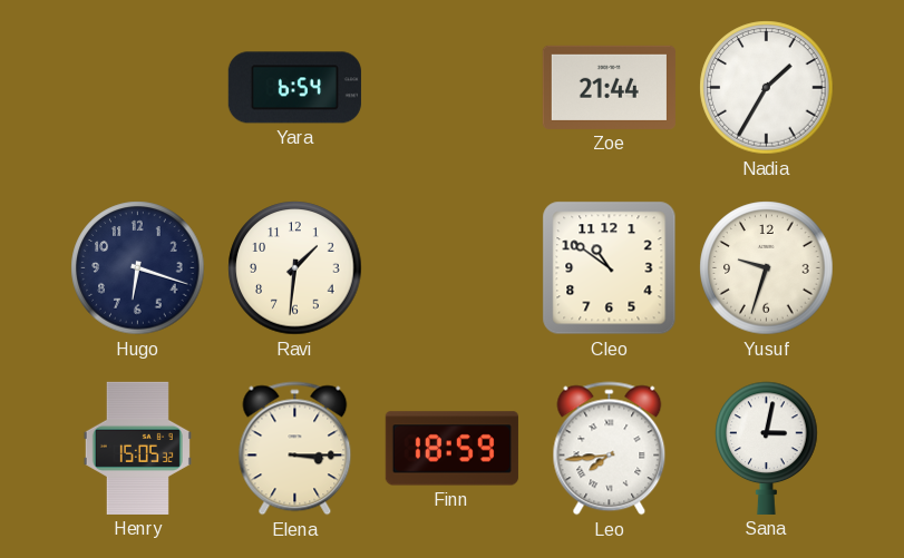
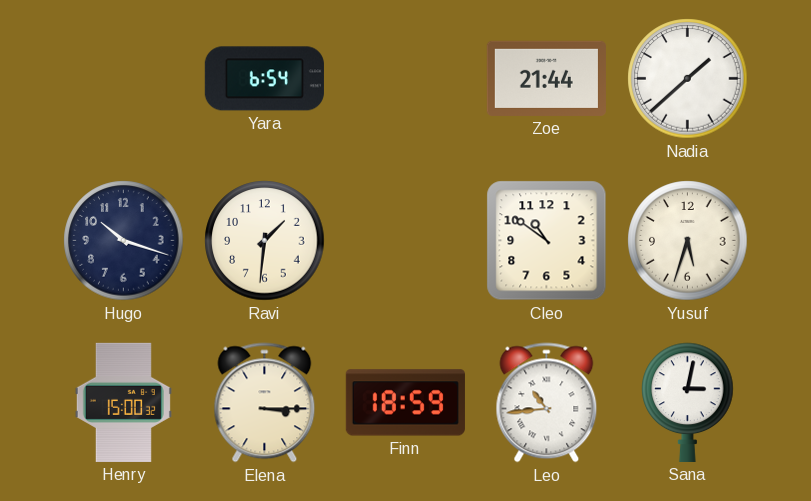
Nadia: 1:35 -> 1:38 (688, 79)
Hugo: 6:18 -> 10:18 (124, 241)
Yusuf: 9:33 -> 5:33 (688, 241)
Henry: 15:05 -> 15:00 (123, 402)
Leo: 7:44 -> 10:44 (547, 403)
